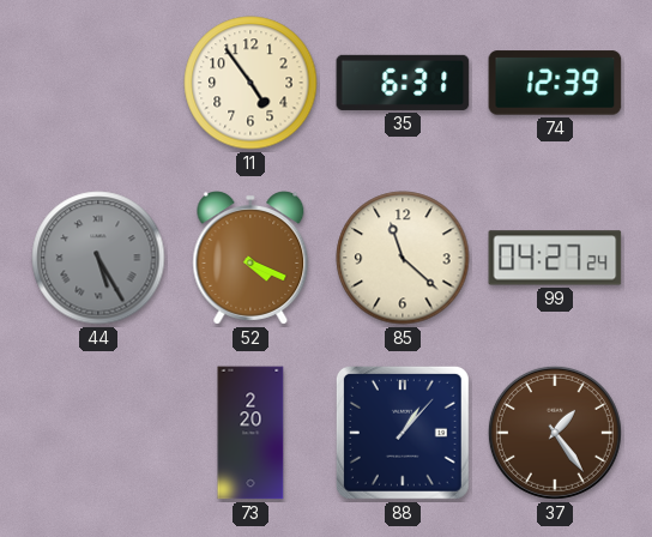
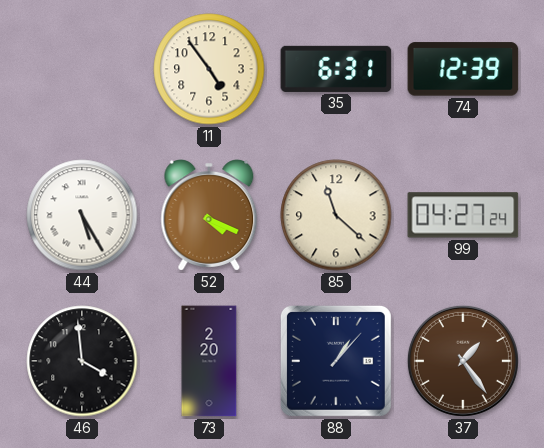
44 dial: grey -> white (82, 215)
46: none -> 3:59 (82, 361)
